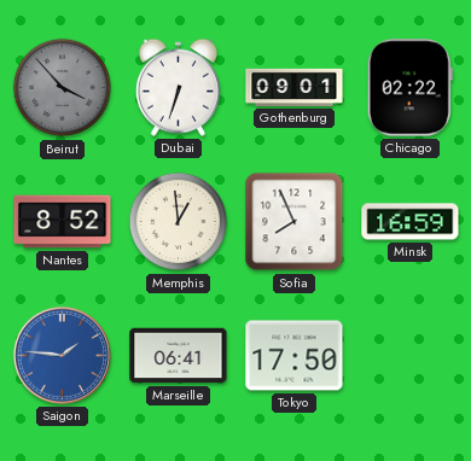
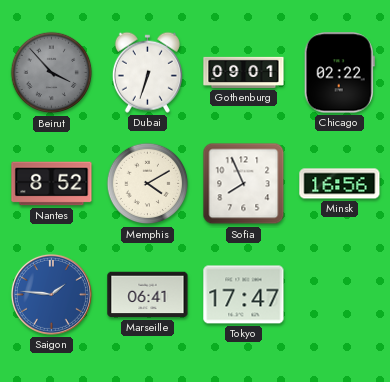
Memphis: 12:59 -> 4:10 (148, 184)
Minsk: 16:59 -> 16:56 (340, 184)
Tokyo: 17:50 -> 17:47 (244, 295)
